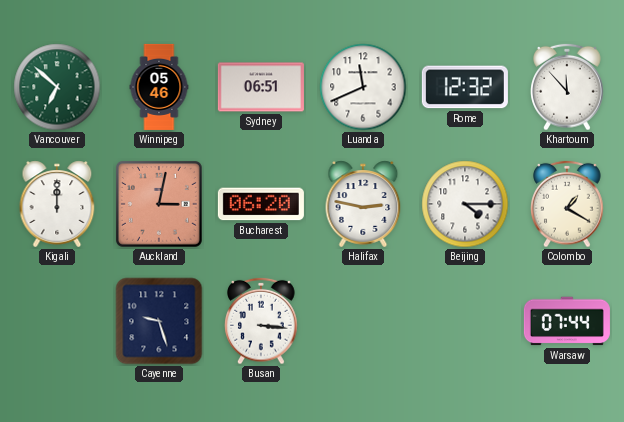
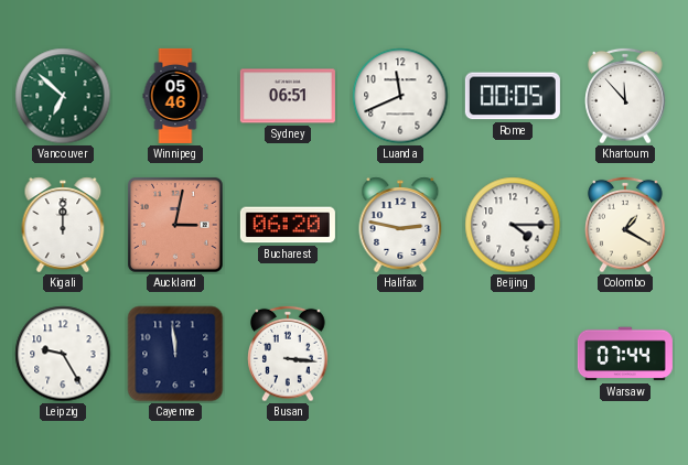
Rome: 12:32 -> 00:05 (513, 96)
Leipzig: none -> 9:25 (63, 354)
Cayenne: 9:27 -> 11:59 (175, 354)
